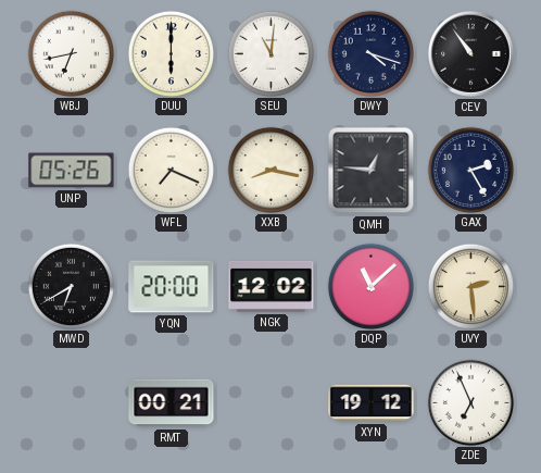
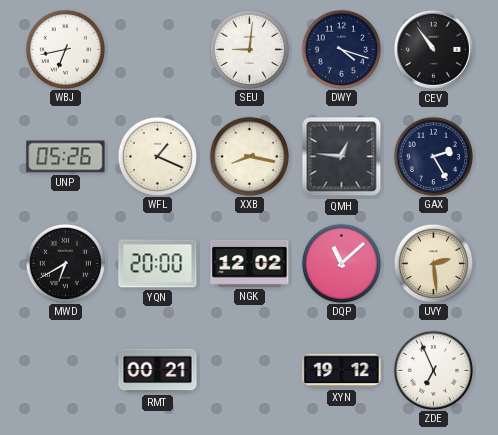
DUU: 6:00 -> none (171, 53)
SEU: 11:01 -> 9:01 (249, 49)
WFL: 7:19 -> 1:19 (157, 156)
